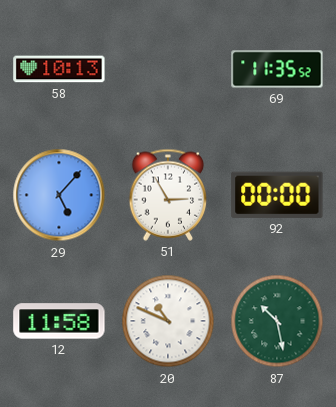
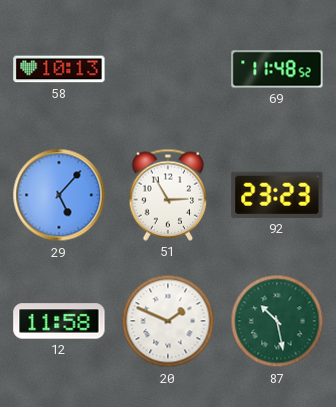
69: 11:35 -> 11:48 (277, 69)
92: 00:00 -> 23:23 (277, 195)
20: 10:49 -> 1:49 (168, 321)
